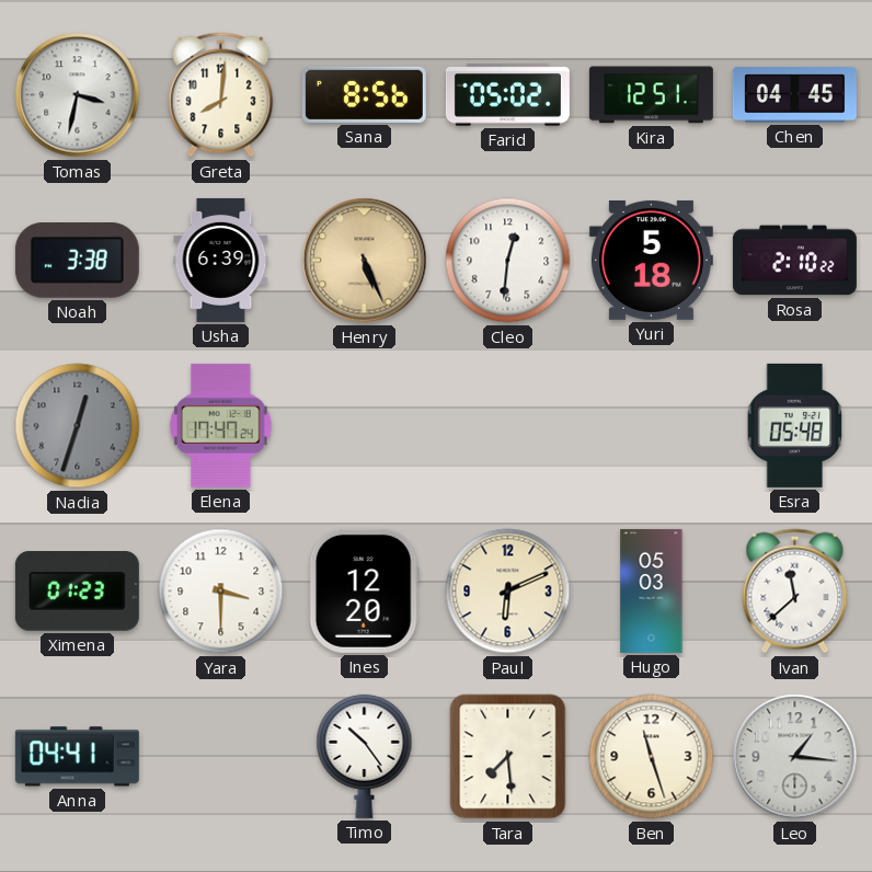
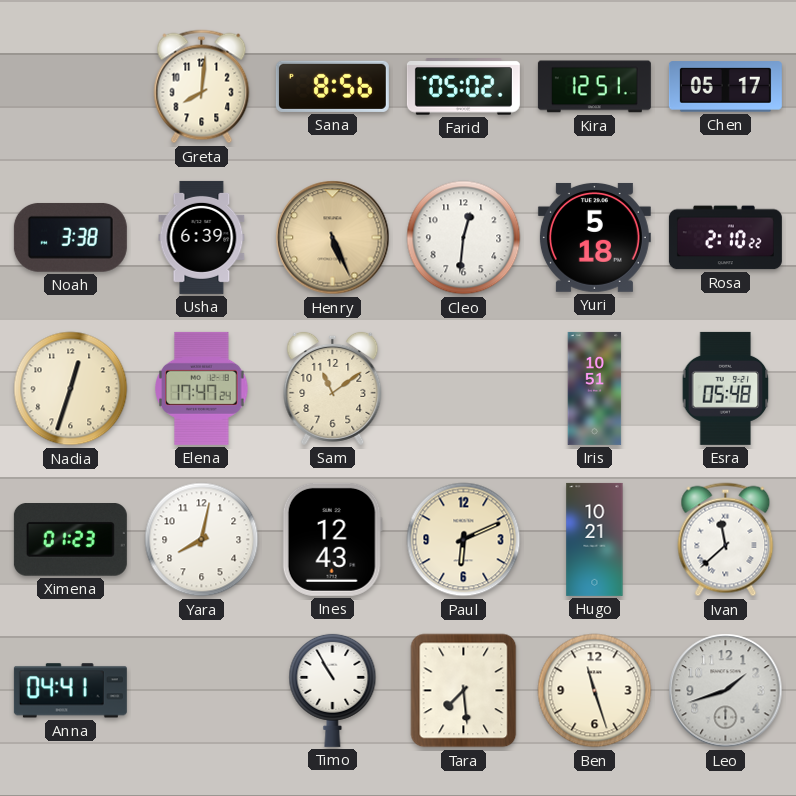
Tomas: 3:32 -> none (78, 95)
Chen: 04:45 -> 05:17 (725, 87)
Nadia dial: grey -> cream (71, 389)
Sam: none -> 11:09 (333, 388)
Iris: none -> 10:51 (595, 388)
Yara: 3:30 -> 8:02 (202, 540)
Ines: 12:20 -> 12:43 (332, 539)
Hugo: 05:03 -> 10:21 (595, 539)
Timo: 10:24 -> 10:55 (333, 690)
Leo: 1:16 -> 1:42 (726, 691)
